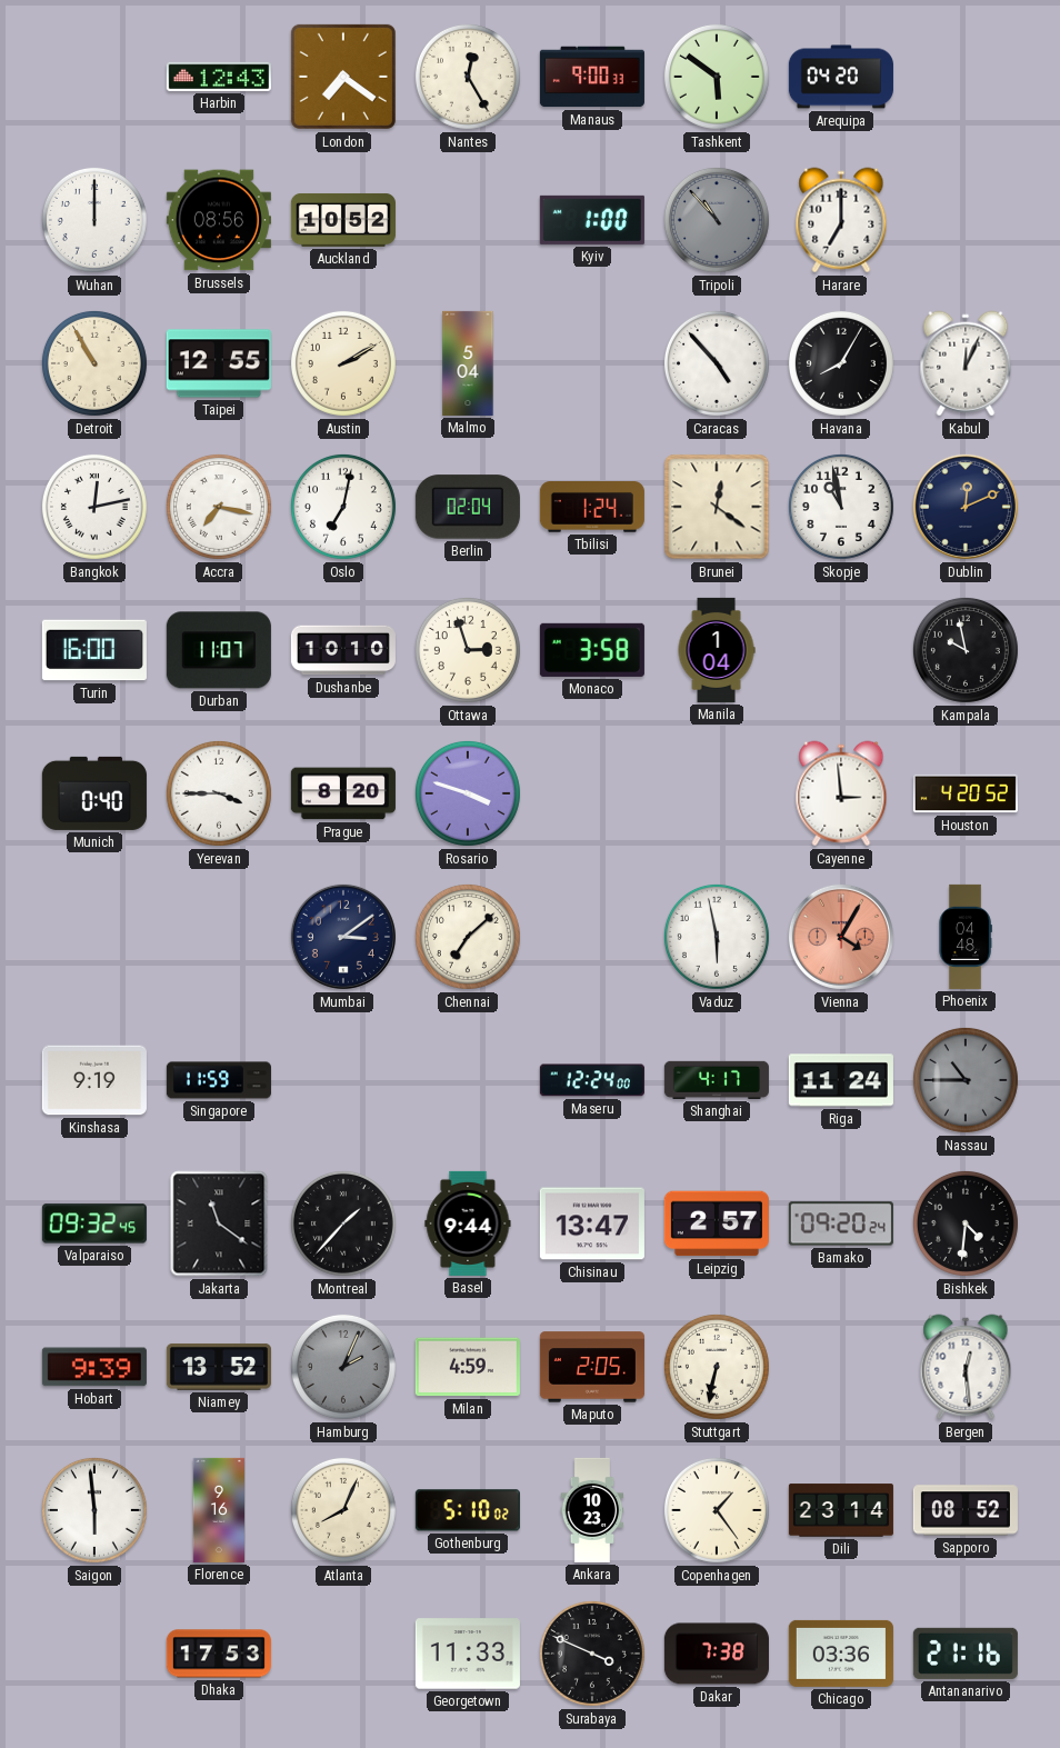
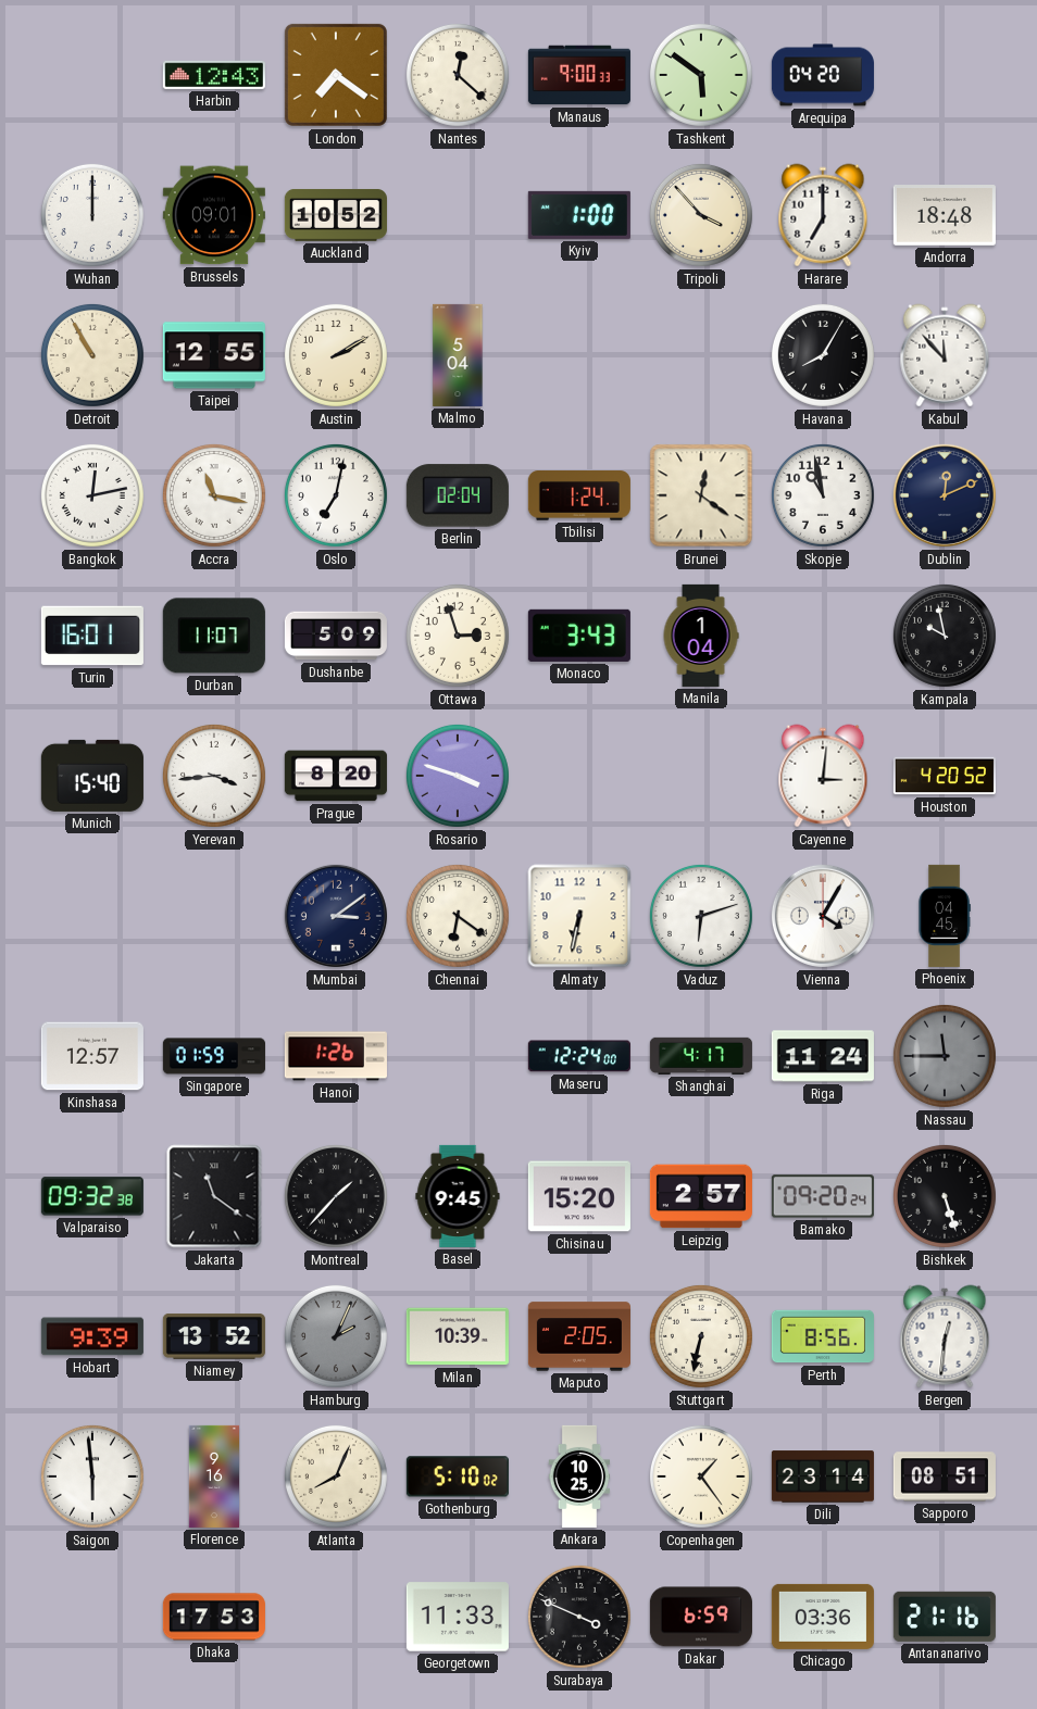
Nantes: 12:25 -> 12:22 (458, 75)
Brussels: 08:56 -> 09:01 (214, 215)
Tripoli: 10:53 -> 3:53 (701, 215)
Tripoli dial: grey -> cream (701, 215)
Andorra: none -> 18:48 (945, 215)
Caracas: 4:53 -> none (717, 363)
Kabul: 12:04 -> 11:53 (945, 355)
Accra: 7:17 -> 11:17 (214, 495)
Turin: 16:00 -> 16:01 (92, 636)
Dushanbe: 10:10 -> 5:09 (336, 636)
Monaco: 3:58 -> 3:43 (579, 636)
Munich: 0:40 -> 15:40 (92, 776)
Yerevan: 3:45 -> 3:44 (214, 776)
Cayenne: 2:59 -> 3:01 (823, 776)
Chennai: 7:08 -> 6:21 (458, 916)
Almaty: none -> 6:32 (579, 916)
Vaduz: 5:58 -> 6:12 (701, 916)
Vienna dial: salmon -> white (823, 916)
Phoenix: 04:48 -> 04:45 (945, 916)
Kinshasa: 9:19 -> 12:57 (92, 1056)
Singapore: 11:59 -> 01:59 (214, 1056)
Hanoi: none -> 1:26 (336, 1056)
Nassau: 10:45 -> 11:45 (945, 1056)
Valparaiso: 09:32:45 -> 09:32:38 (92, 1196)
Basel: 9:44 -> 9:45 (458, 1196)
Chisinau: 13:47 -> 15:20 (579, 1196)
Bishkek: 4:31 -> 5:27 (945, 1196)
Milan: 4:59 -> 10:39 (458, 1336)
Perth: none -> 8:56 (823, 1336)
Bergen: 12:29 -> 12:31 (945, 1336)
Ankara: 10:23 -> 10:25 (579, 1476)
Sapporo: 08:52 -> 08:51 (945, 1476)
Dakar: 7:38 -> 6:59 (701, 1617)
